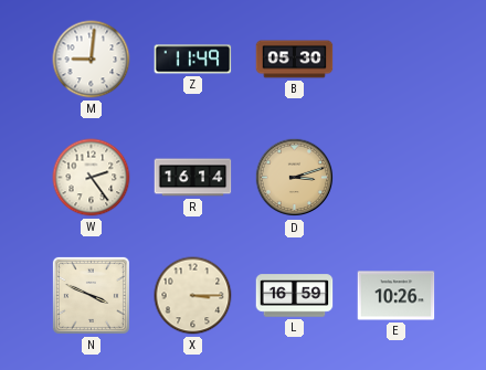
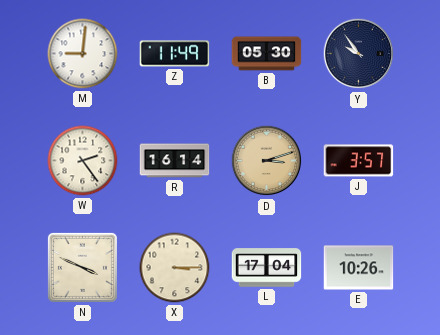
Y: none -> 9:54 (359, 54)
J: none -> 3:57 (359, 161)
L: 16:59 -> 17:04 (267, 268)
